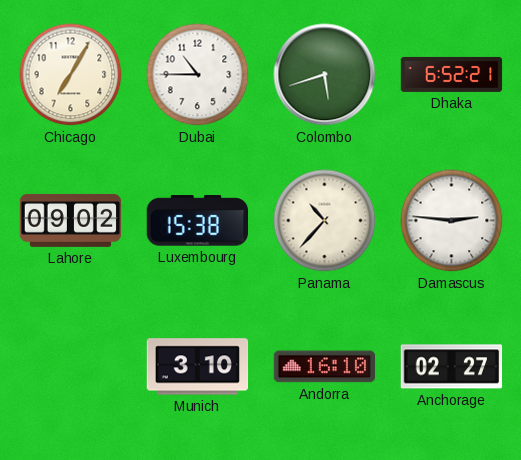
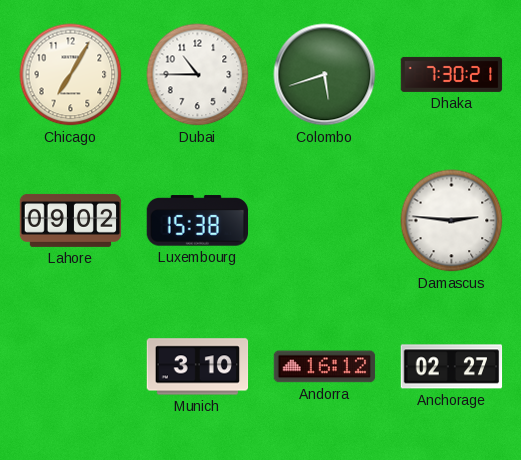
Dhaka: 6:52 -> 7:30 (452, 74)
Panama: 10:37 -> none (325, 221)
Andorra: 16:10 -> 16:12 (325, 367)
